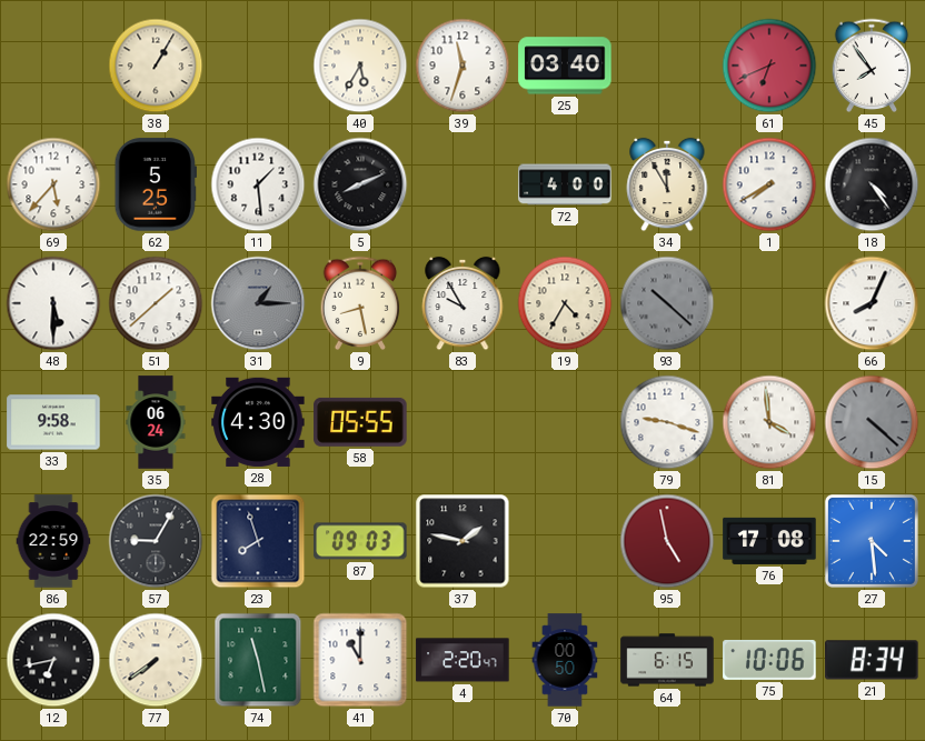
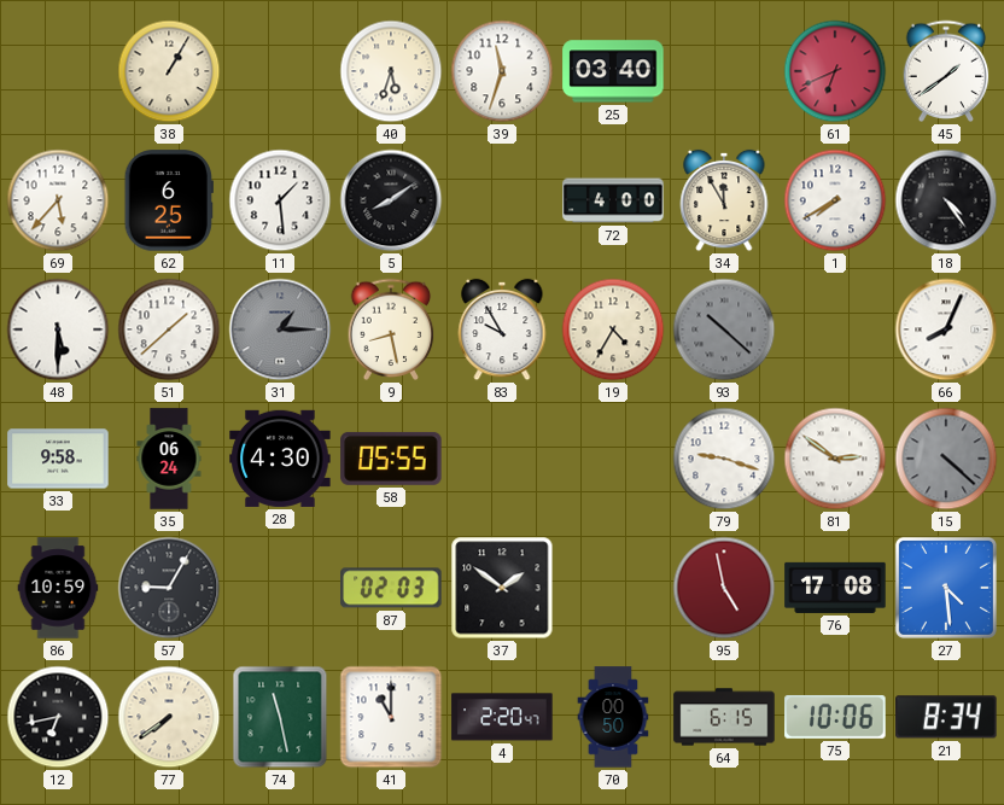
40: 5:35 -> 5:33 (391, 71)
45: 7:54 -> 1:39 (946, 71)
62: 5:25 -> 6:25 (169, 200)
5: 8:11 -> 8:09 (391, 200)
81: 3:59 -> 2:51 (835, 459)
86: 22:59 -> 10:59 (58, 588)
23: 7:57 -> none (258, 541)
87: 09:03 -> 02:03 (391, 588)
37: 1:47 -> 1:51 (502, 588)
